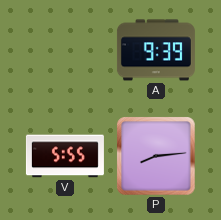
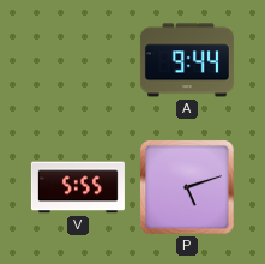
A: 9:39 -> 9:44 (187, 60)
P: 8:14 -> 5:12 (187, 187)
